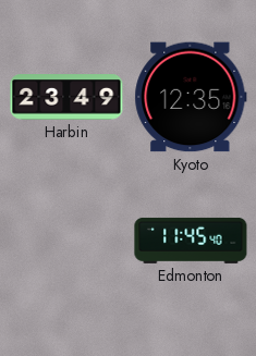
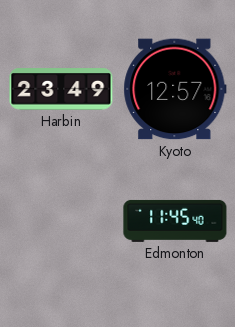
Kyoto: 12:35 -> 12:57 (175, 89)
